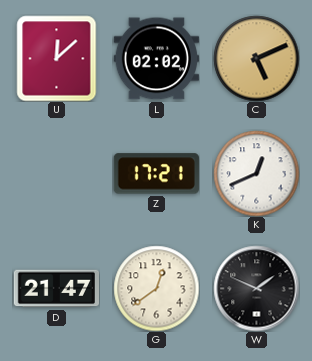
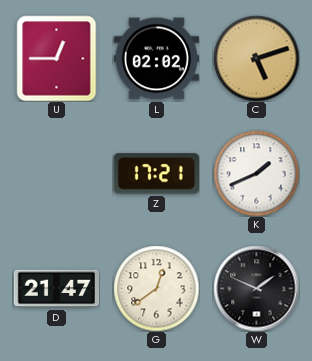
U: 12:08 -> 12:45 (57, 58)
C: 5:11 -> 5:12 (256, 58)
K: 12:41 -> 1:41 (256, 173)
